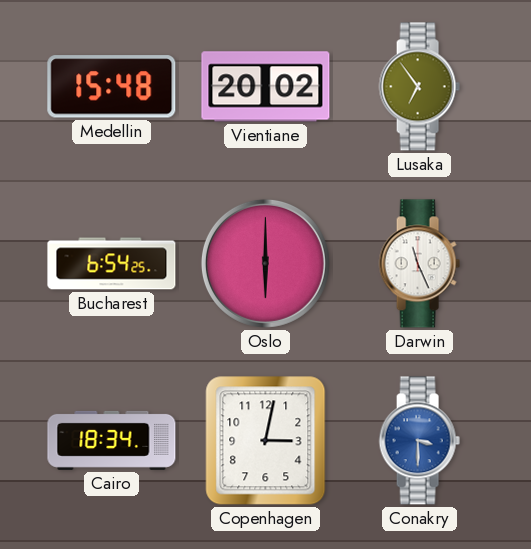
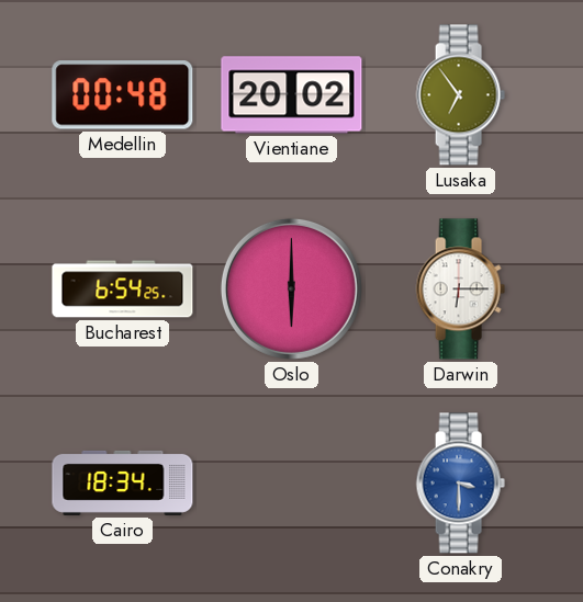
Medellin: 15:48 -> 00:48 (123, 95)
Darwin: 11:26 -> 6:15 (460, 289)
Copenhagen: 3:02 -> none (266, 441)
